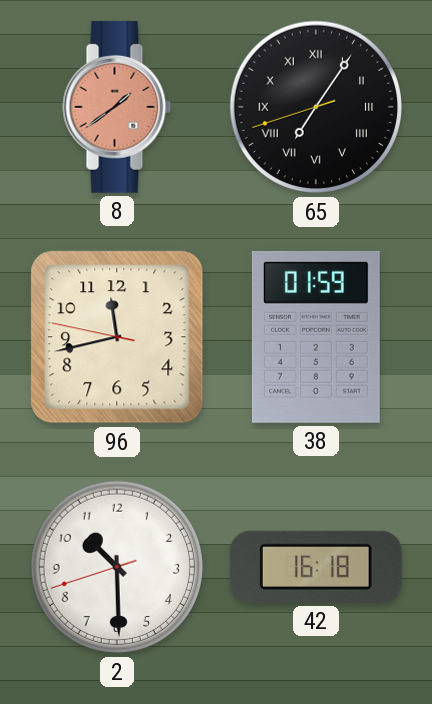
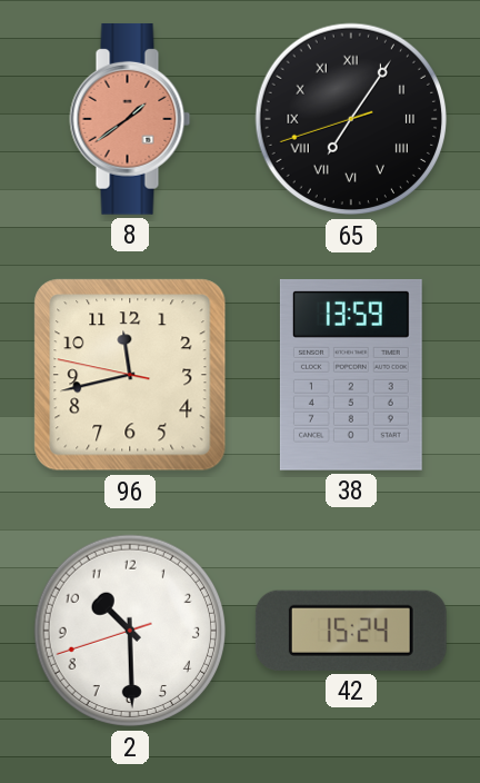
38: 01:59 -> 13:59 (351, 375)
42: 16:18 -> 15:24 (351, 631)
